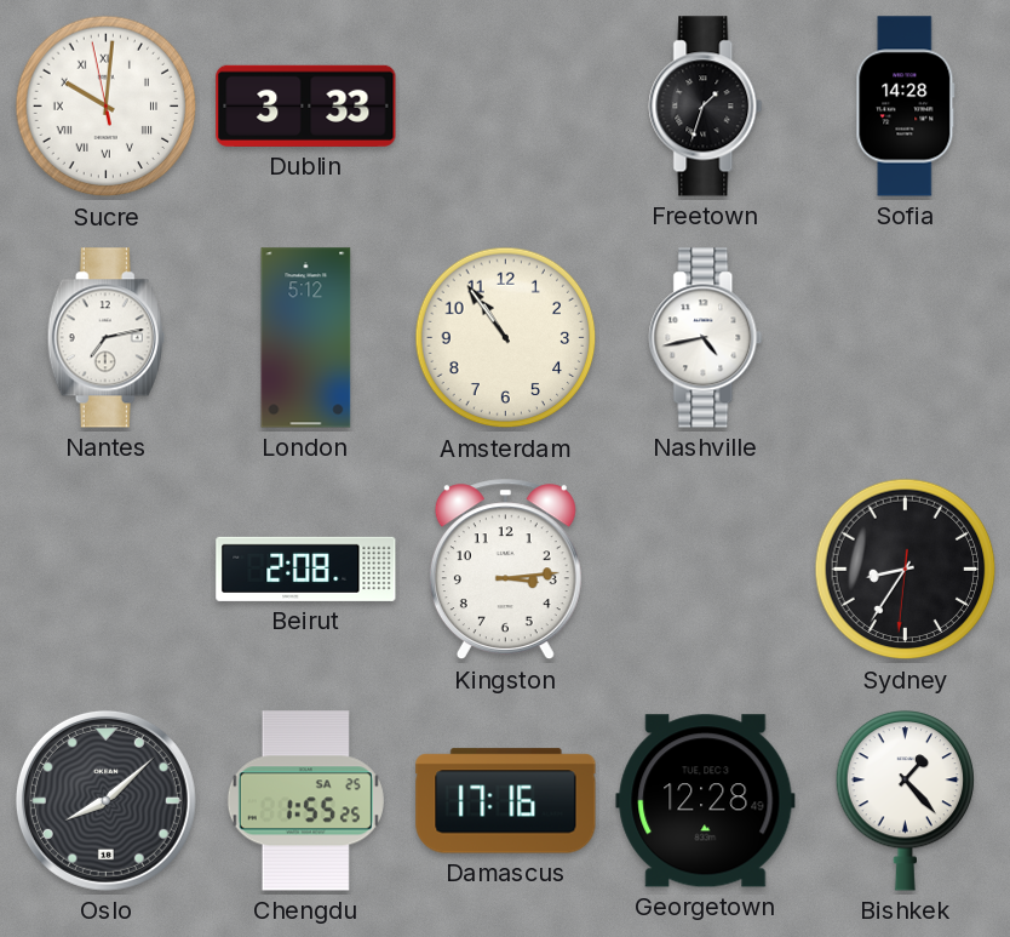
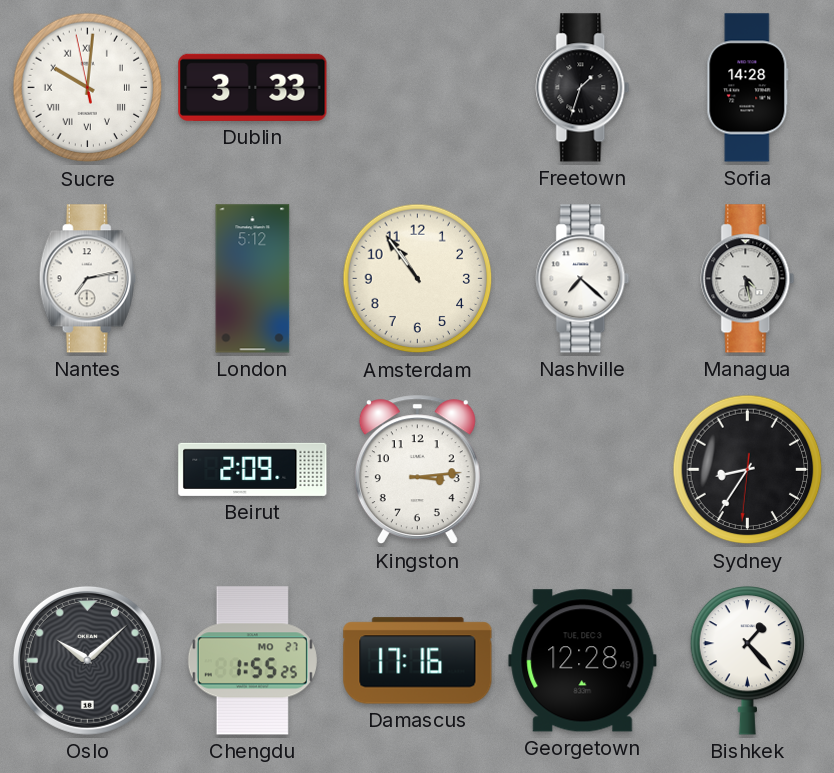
Nashville: 4:43 -> 7:22 (583, 279)
Managua: none -> 4:28 (748, 279)
Beirut: 2:08 -> 2:09 (253, 469)
Oslo: 8:08 -> 10:08 (87, 660)
Chengdu date: SA 25 -> MO 27 (252, 661)
